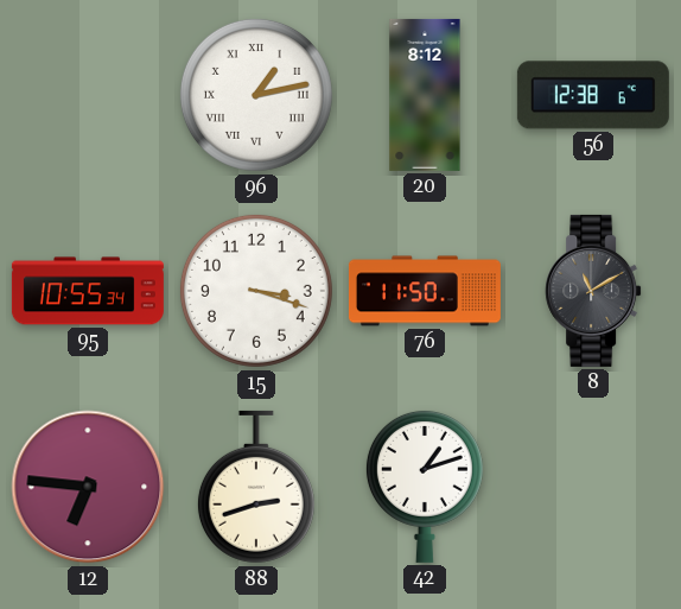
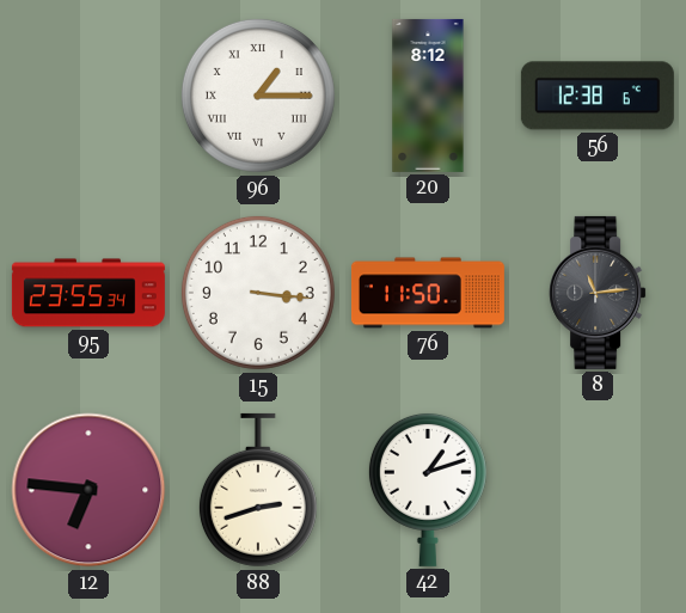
96: 1:13 -> 1:15 (258, 96)
95: 10:55 -> 23:55 (88, 293)
15: 3:18 -> 3:16 (258, 293)
8: 11:10 -> 11:14 (598, 293)
